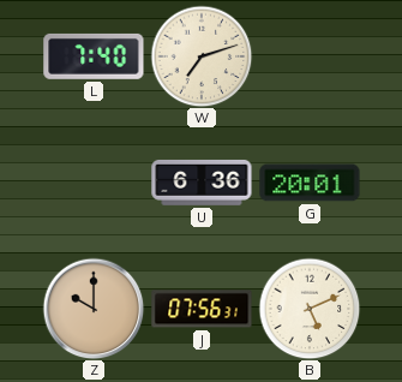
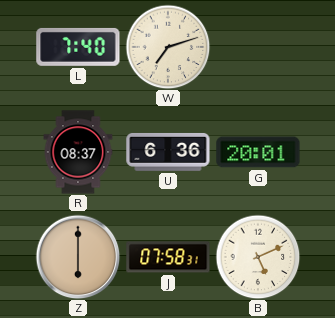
R: none -> 08:37 (78, 152)
Z: 10:00 -> 6:00 (78, 257)
J: 07:56 -> 07:58 (168, 257)
